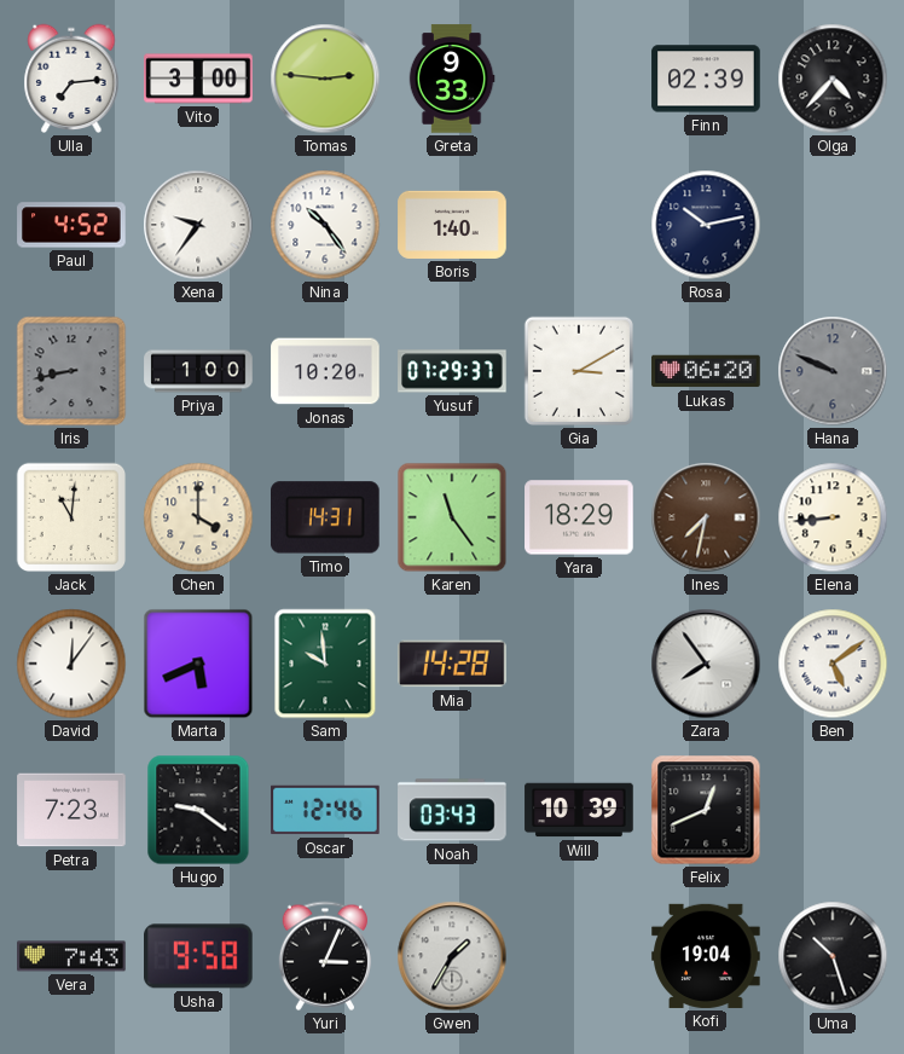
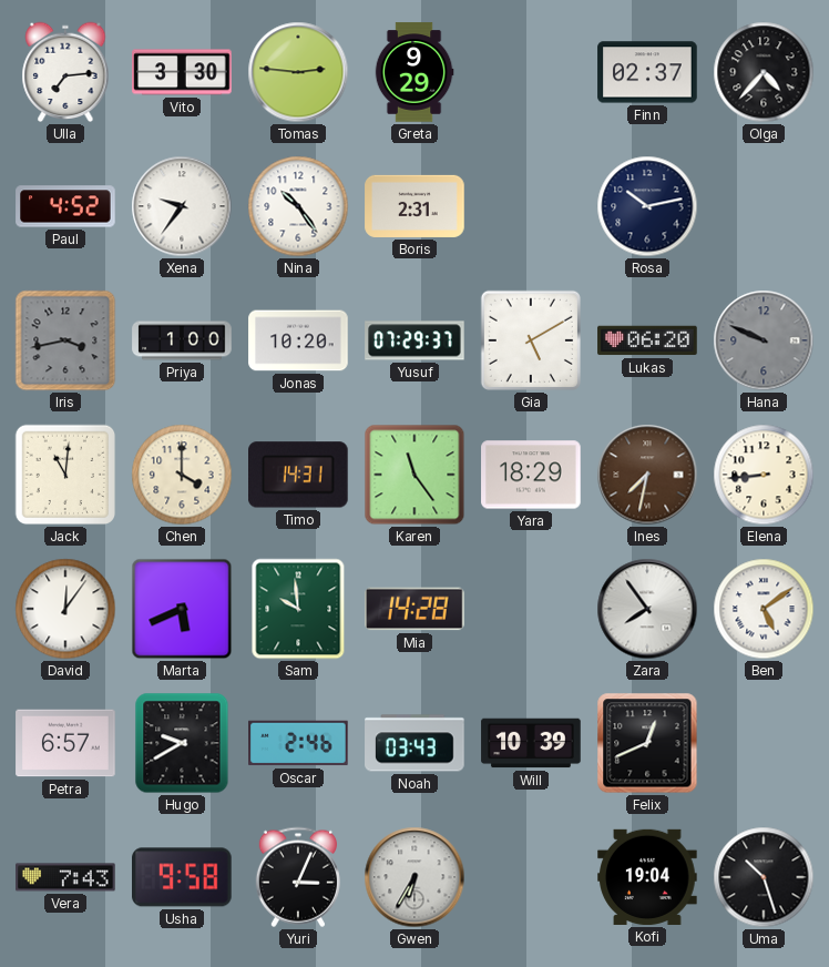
Vito: 3:00 -> 3:30 (182, 72)
Greta: 9:33 -> 9:29 (415, 72)
Finn: 02:39 -> 02:37 (647, 72)
Boris: 1:40 -> 2:31 (415, 206)
Iris: 8:43 -> 3:43 (65, 340)
Gia: 3:10 -> 5:10 (531, 340)
Petra: 7:23 -> 6:57 (65, 743)
Hugo: 9:21 -> 9:40 (182, 743)
Oscar: 12:46 -> 2:46 (298, 743)
Gwen: 1:35 -> 6:35 (415, 877)
